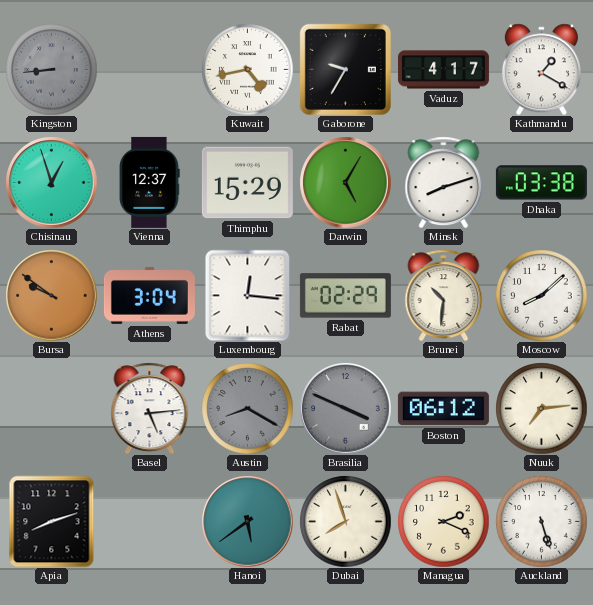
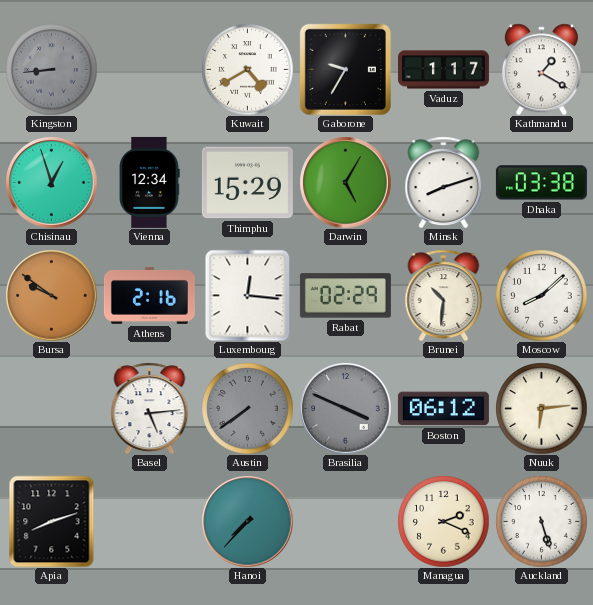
Kuwait: 4:43 -> 4:40 (247, 69)
Vaduz: 4:17 -> 1:17 (443, 70)
Vienna: 12:37 -> 12:34 (149, 182)
Athens: 3:04 -> 2:16 (149, 295)
Austin: 8:20 -> 7:39 (247, 408)
Nuuk: 7:14 -> 6:14 (541, 408)
Hanoi: 5:39 -> 7:37 (247, 521)
Dubai: 7:57 -> none (345, 521)
